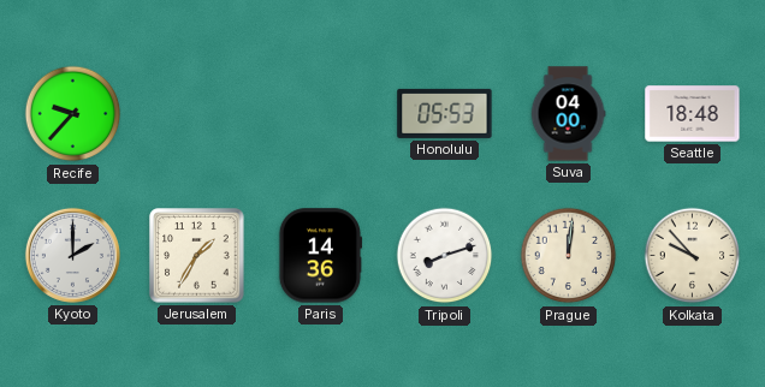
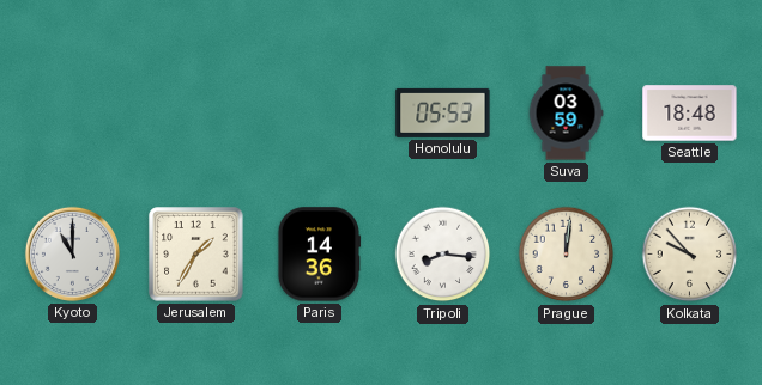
Recife: 9:37 -> none (73, 114)
Suva: 04:00 -> 03:59 (566, 114)
Kyoto: 2:00 -> 11:00 (72, 253)
Tripoli: 8:12 -> 8:16 (443, 255)
